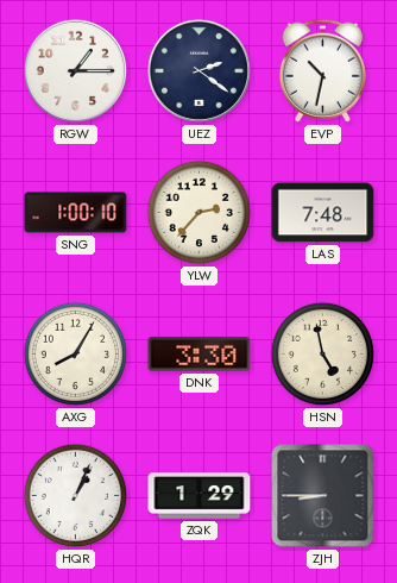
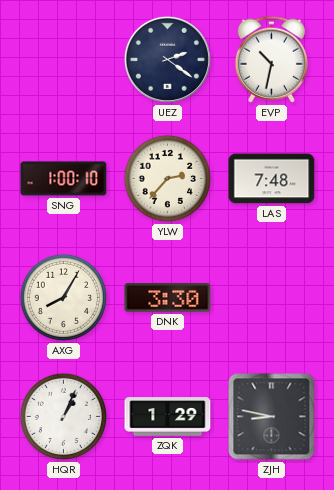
RGW: 1:15 -> none (75, 70)
HSN: 4:58 -> none (322, 353)
ZJH: 8:45 -> 8:47 (272, 417)
